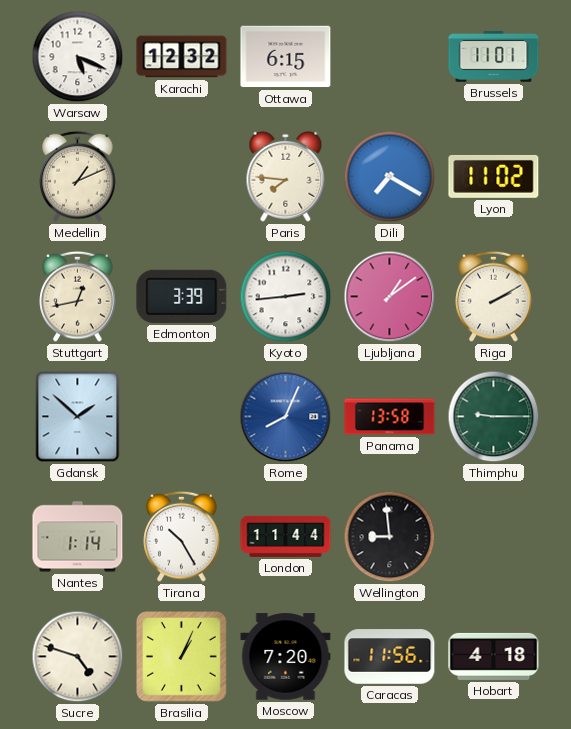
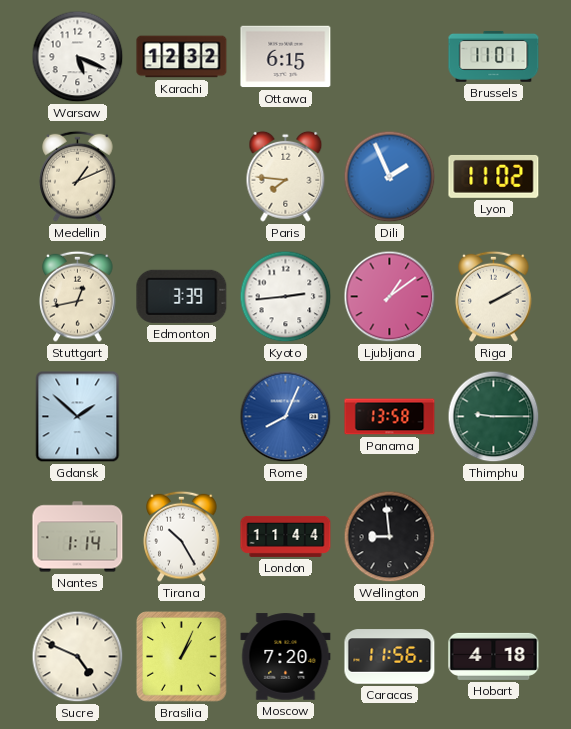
Dili: 7:20 -> 1:56 (390, 177)
Sucre: 4:48 -> 4:49 (78, 657)
